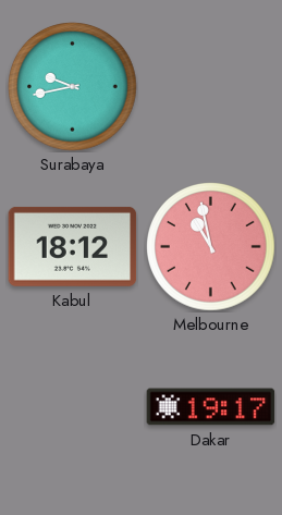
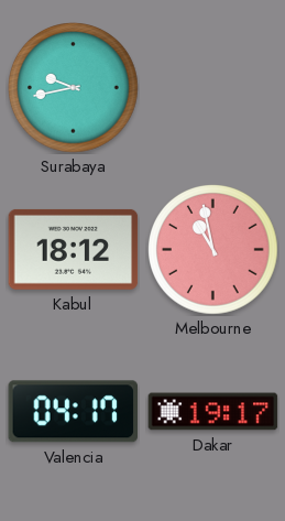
Valencia: none -> 04:17 (73, 412)
